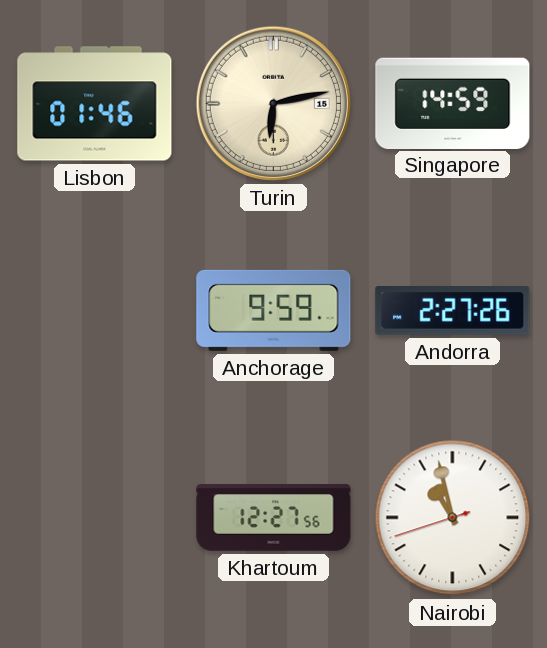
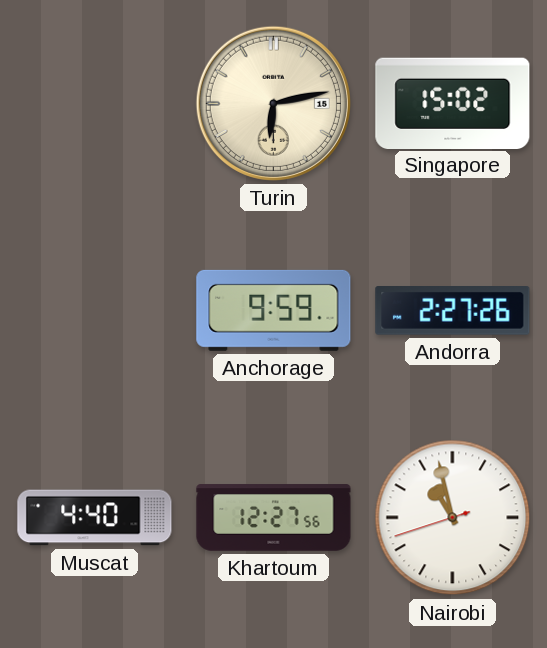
Lisbon: 01:46 -> none (95, 104)
Singapore: 14:59 -> 15:02 (453, 103)
Muscat: none -> 4:40 (95, 518)
